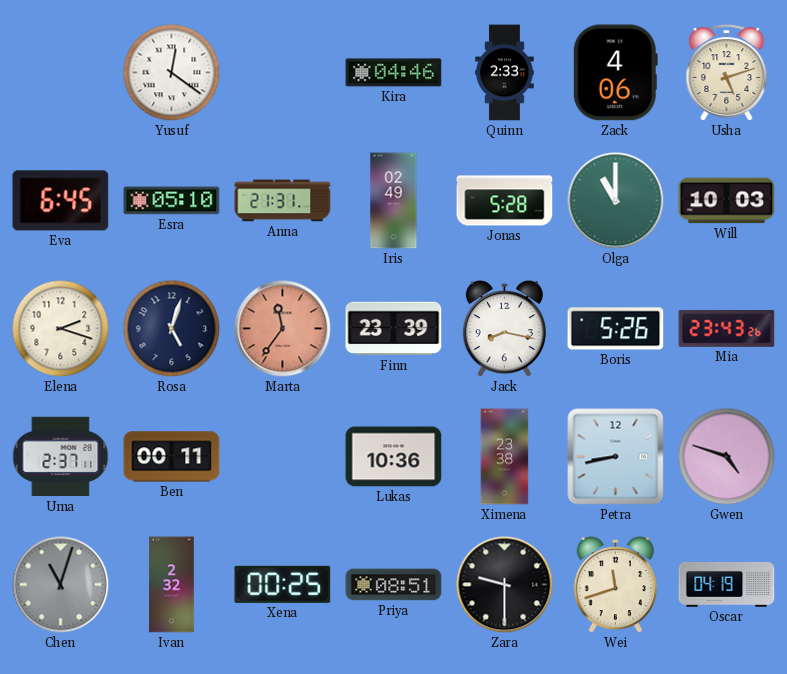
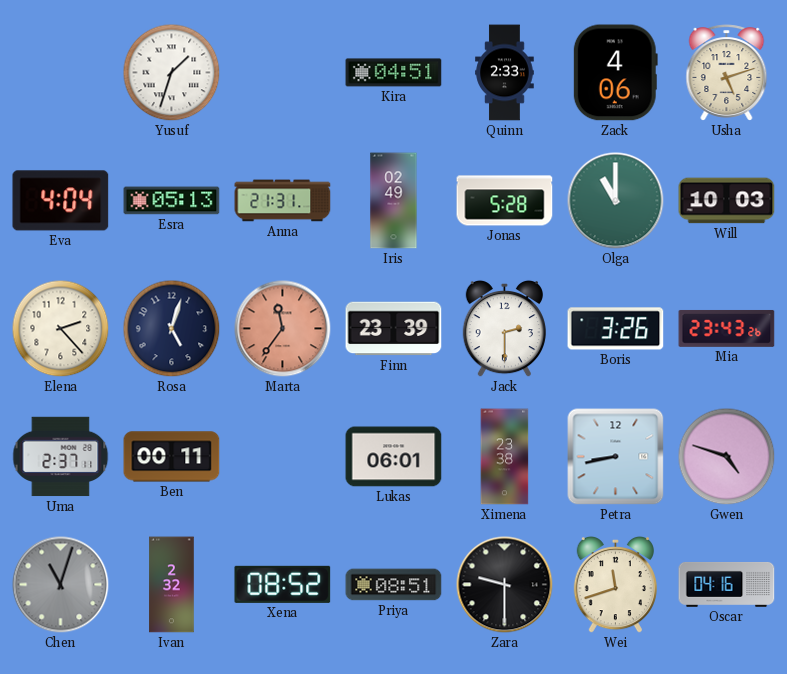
Yusuf: 12:21 -> 1:33 (172, 73)
Kira: 04:46 -> 04:51 (394, 73)
Eva: 6:45 -> 4:04 (61, 201)
Esra: 05:10 -> 05:13 (172, 201)
Elena: 2:18 -> 2:23 (61, 329)
Jack: 8:17 -> 2:30 (504, 329)
Boris: 5:26 -> 3:26 (616, 329)
Lukas: 10:36 -> 06:01 (394, 457)
Xena: 00:25 -> 08:52 (283, 584)
Oscar: 04:19 -> 04:16 (727, 584)
